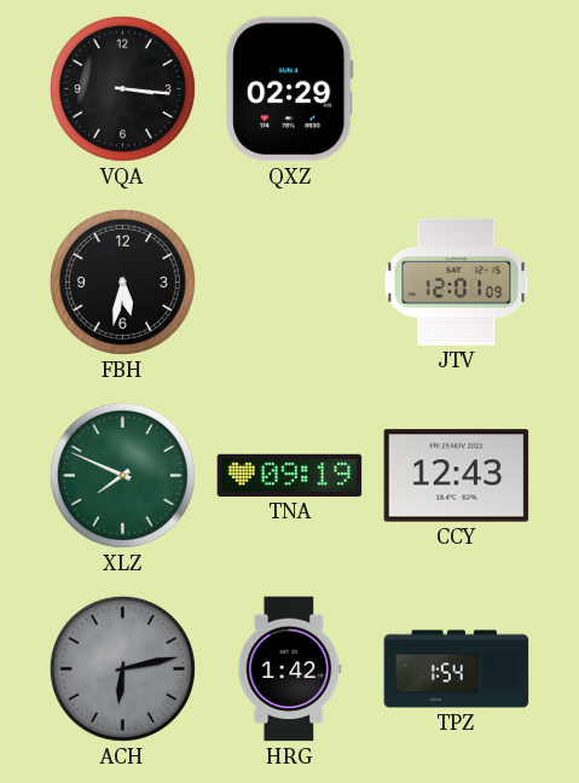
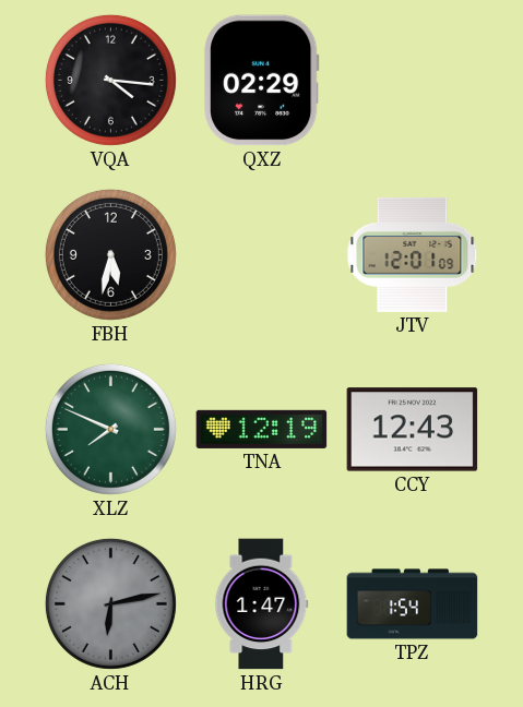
VQA: 3:16 -> 4:16 (110, 80)
TNA: 09:19 -> 12:19 (262, 429)
HRG: 1:42 -> 1:47 (262, 604)
